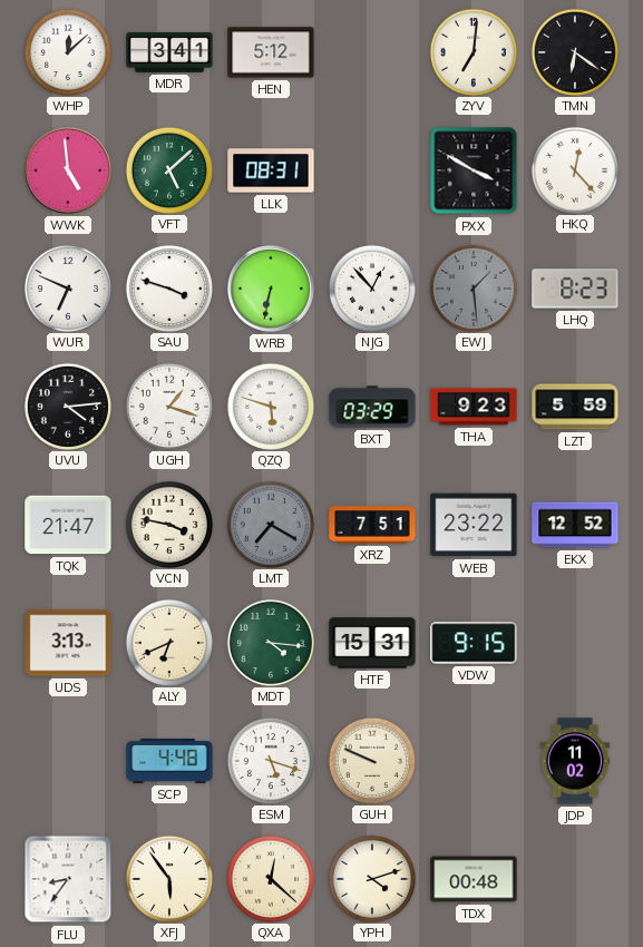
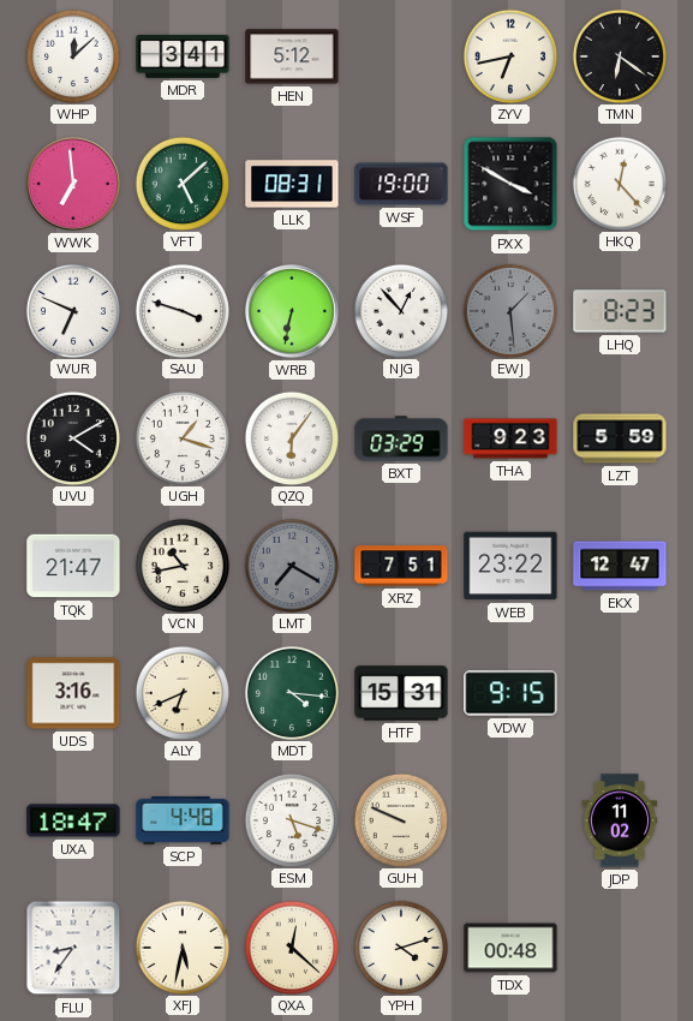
ZYV: 7:01 -> 6:43 (509, 55)
WWK: 4:59 -> 6:59 (73, 184)
WSF: none -> 19:00 (401, 184)
UVU: 4:14 -> 4:10 (72, 437)
QZQ: 5:48 -> 6:06 (291, 437)
VCN: 3:47 -> 10:43 (181, 565)
EKX: 12:52 -> 12:47 (620, 566)
UDS: 3:13 -> 3:16 (73, 693)
UXA: none -> 18:47 (73, 820)
XFJ: 5:54 -> 5:32 (181, 947)
